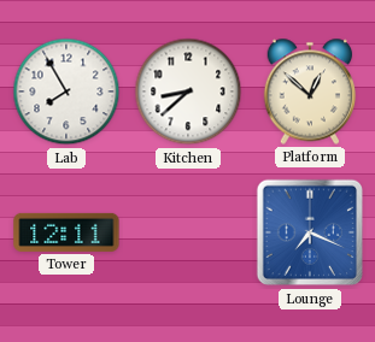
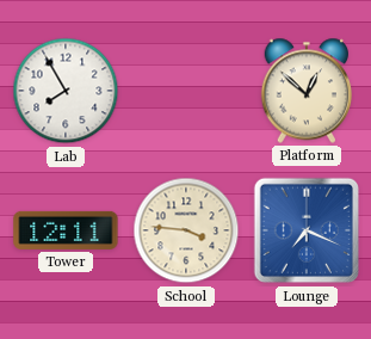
Kitchen: 8:38 -> none (188, 92)
School: none -> 3:46 (186, 230)
